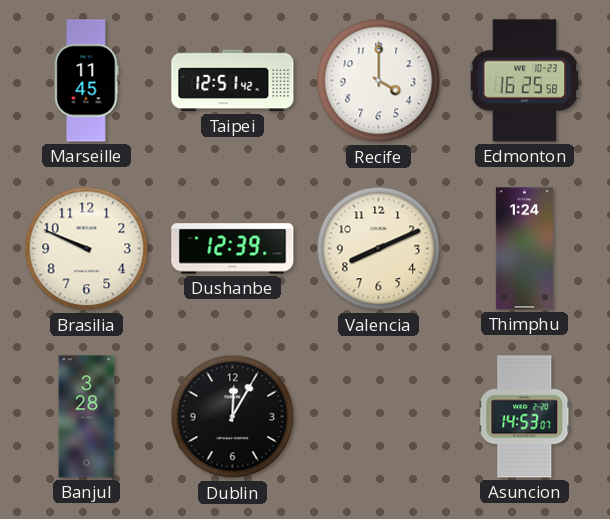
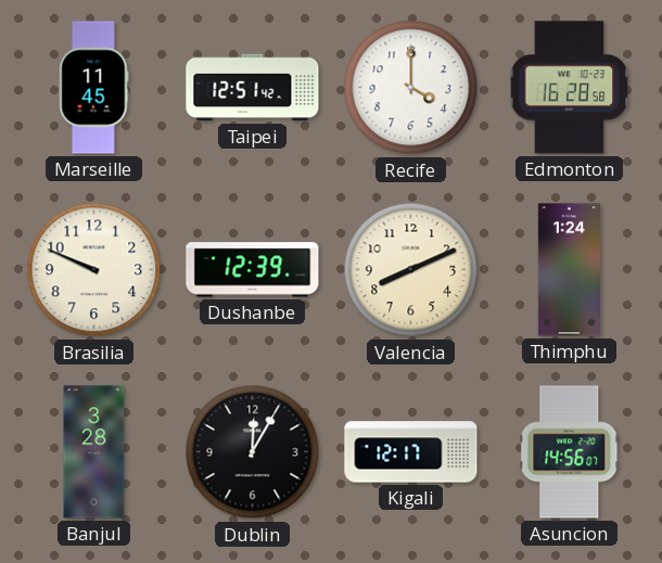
Edmonton: 16:25 -> 16:28 (570, 88)
Kigali: none -> 12:17 (411, 452)
Asuncion: 14:53 -> 14:56 (570, 452)
